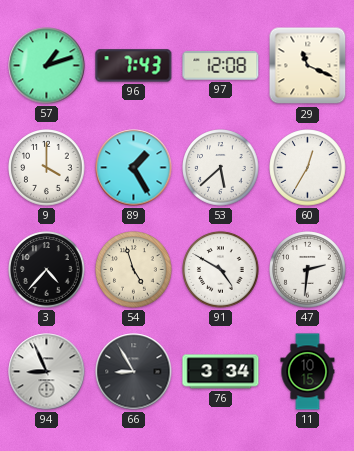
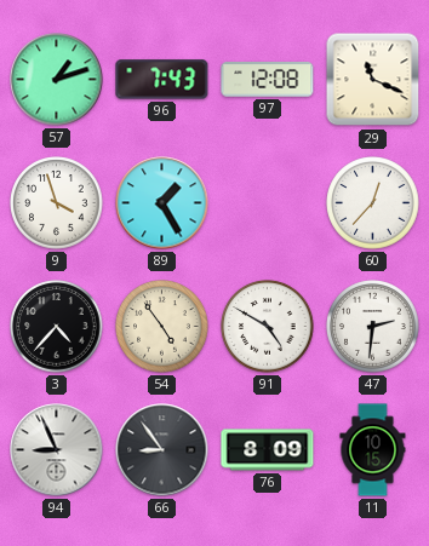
9: 4:00 -> 3:57 (57, 203)
53: 5:38 -> none (221, 168)
60: 12:35 -> 12:37 (373, 203)
54: 4:57 -> 4:54 (162, 327)
66: 8:55 -> 8:54 (162, 450)
76: 3:34 -> 8:09 (268, 450)
